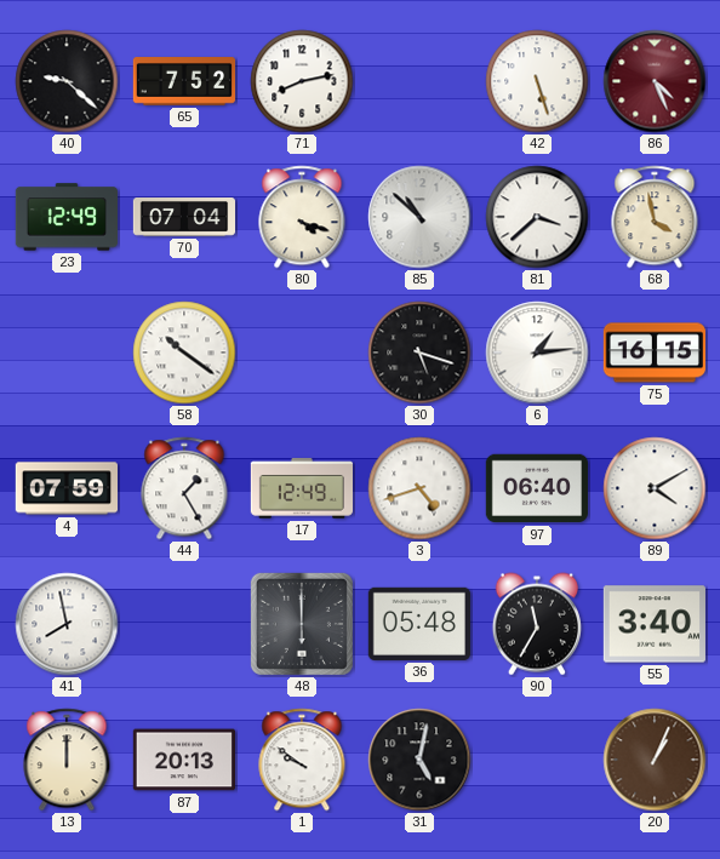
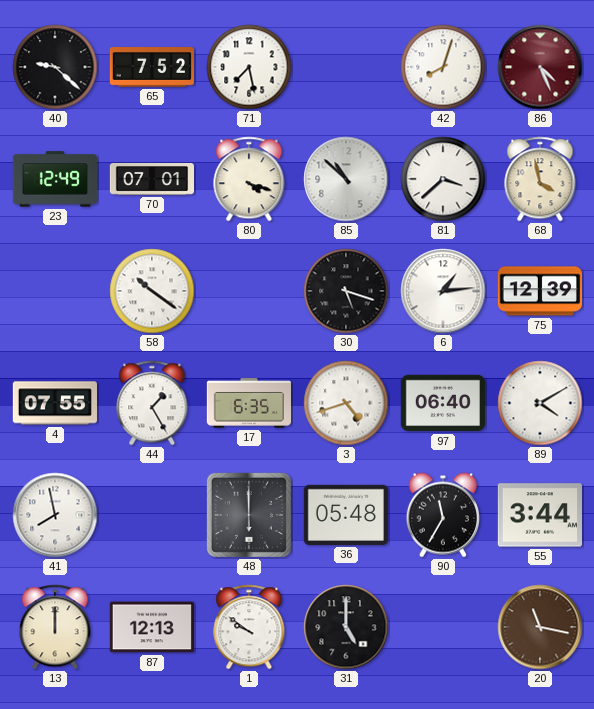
71: 8:13 -> 7:28 (249, 67)
42: 5:27 -> 8:03 (443, 67)
70: 07:04 -> 07:01 (151, 180)
75: 16:15 -> 12:39 (539, 291)
4: 07:59 -> 07:55 (54, 403)
17: 12:49 -> 6:35 (248, 403)
55: 3:40 -> 3:44 (540, 515)
87: 20:13 -> 12:13 (151, 627)
31: 5:02 -> 5:00 (346, 627)
20: 1:04 -> 11:17 (540, 627)
